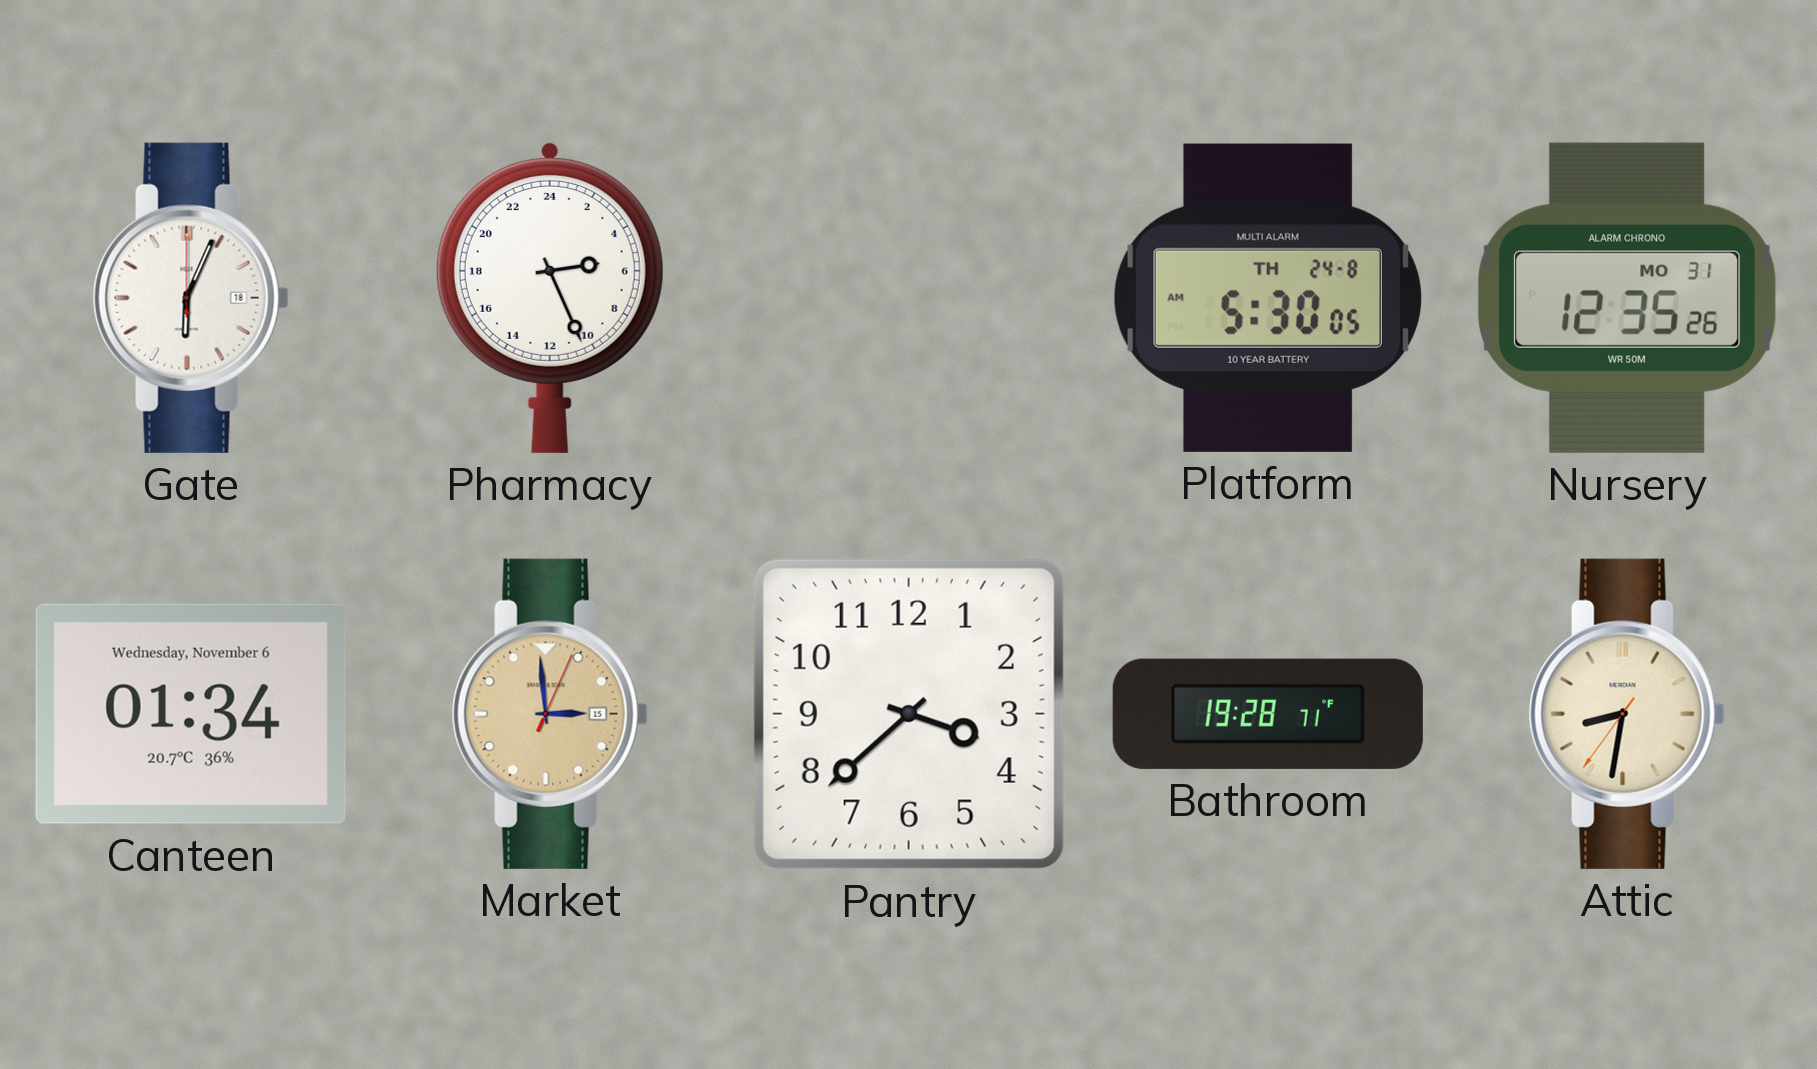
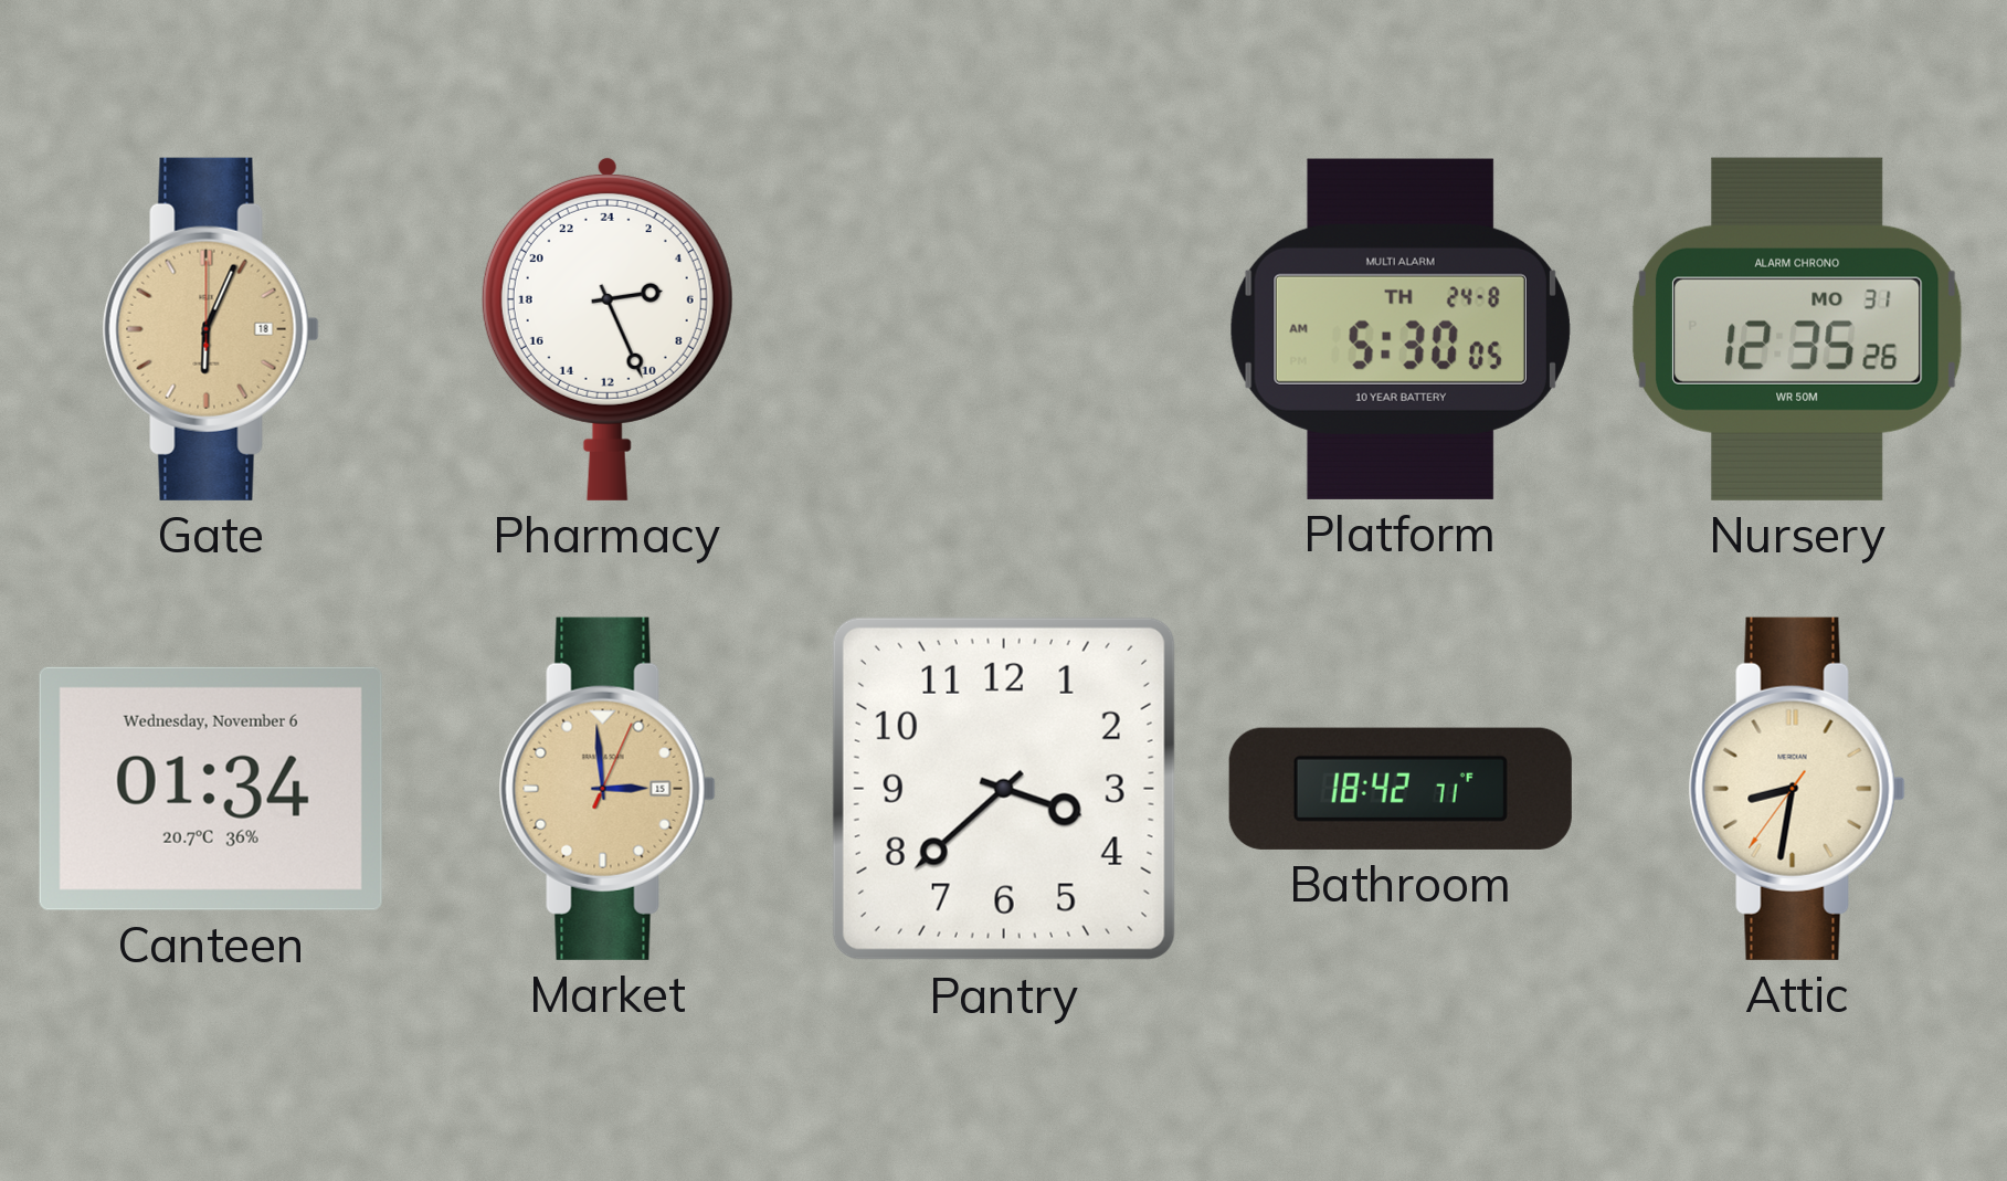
Gate dial: white -> champagne (211, 329)
Bathroom: 19:28 -> 18:42 (1401, 789)
